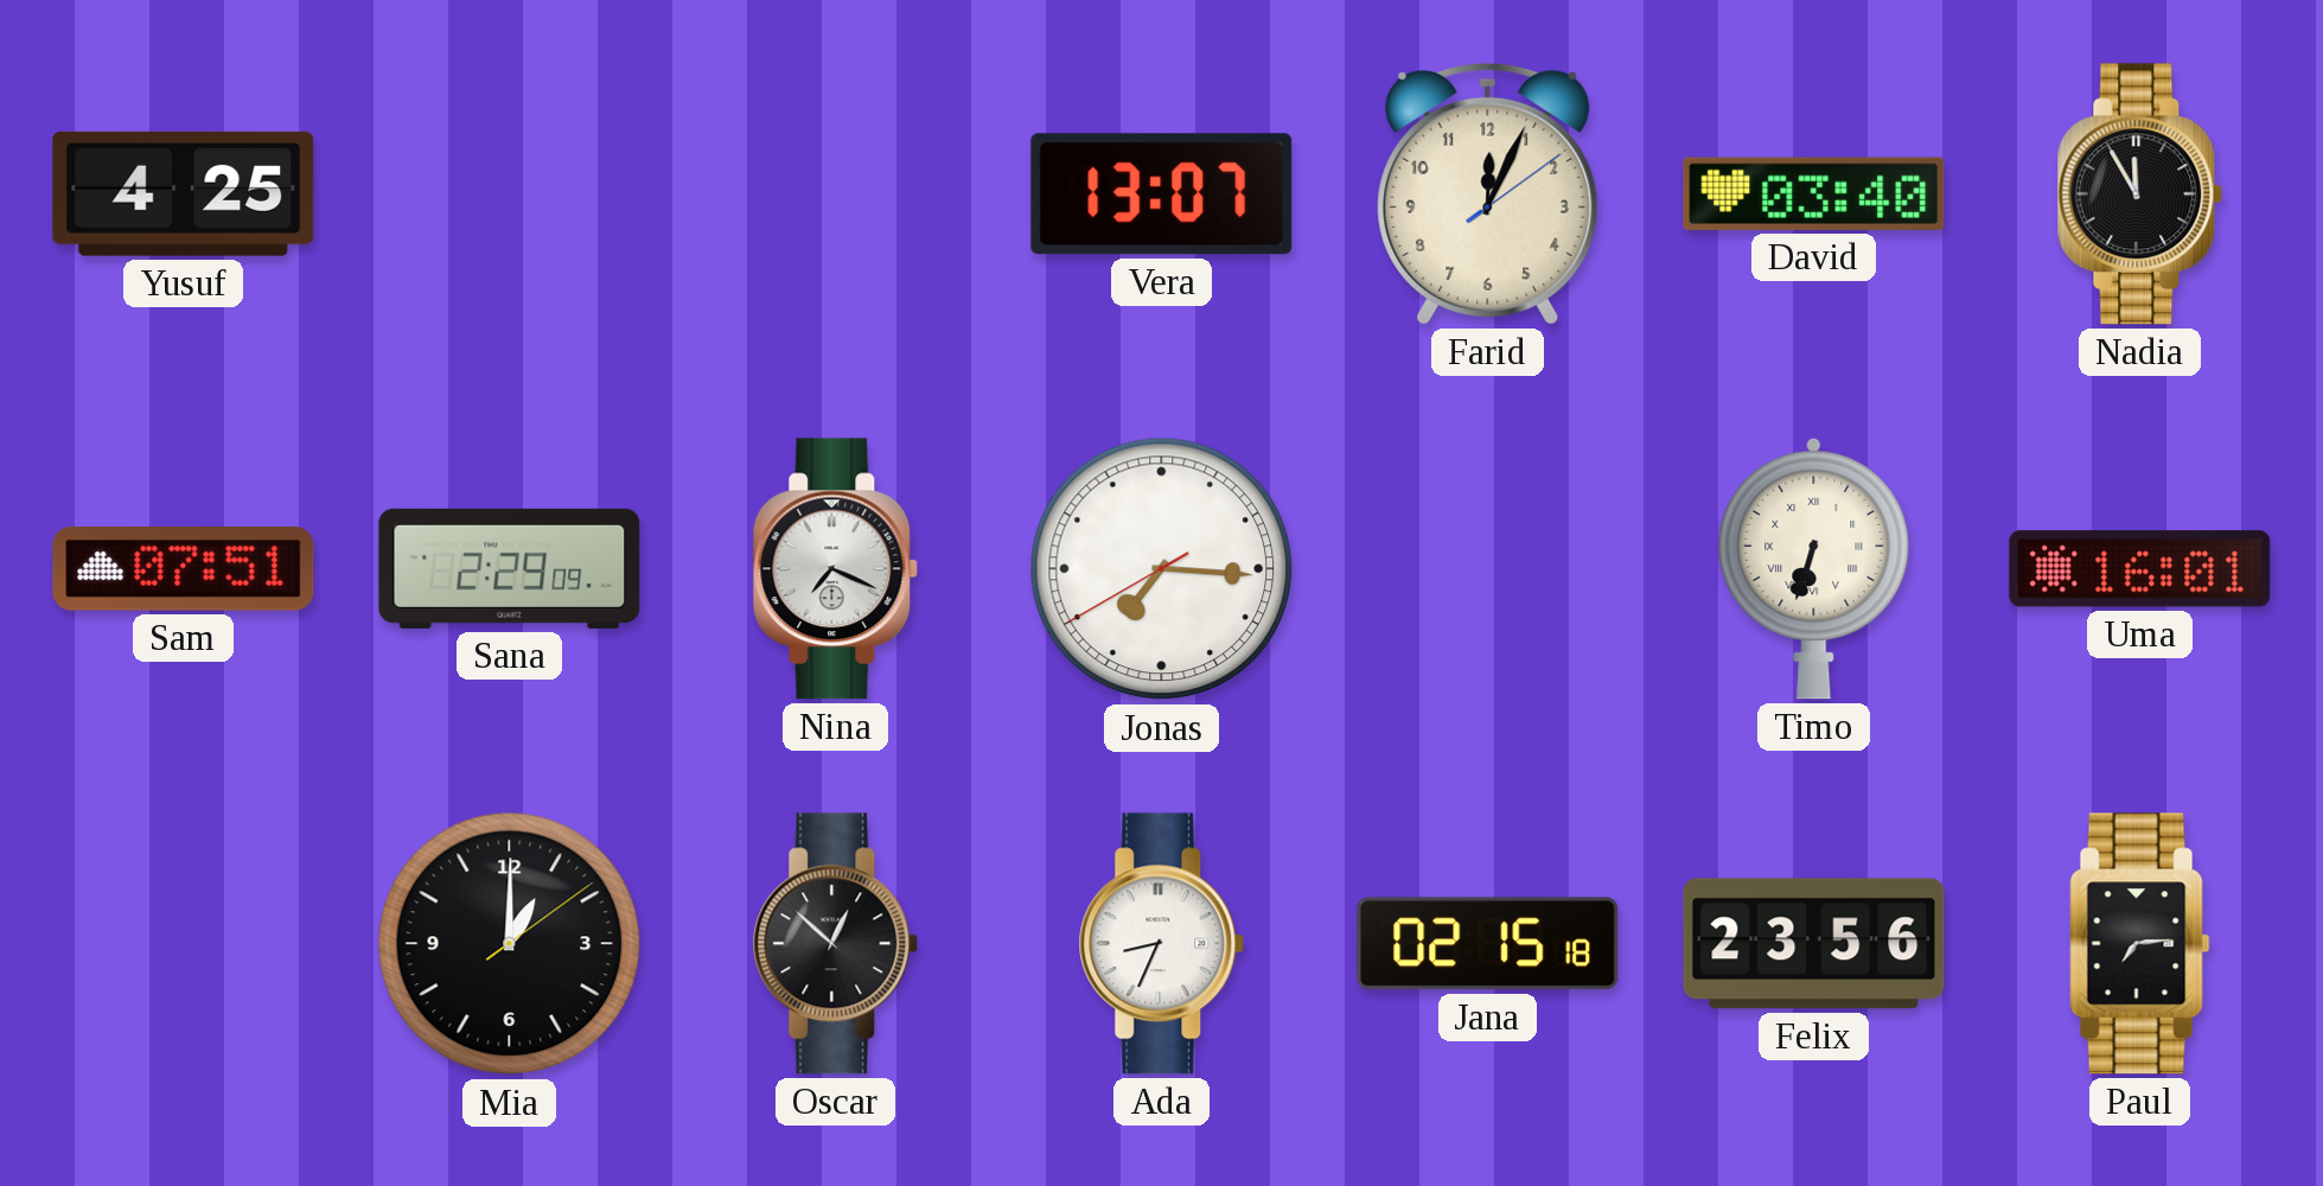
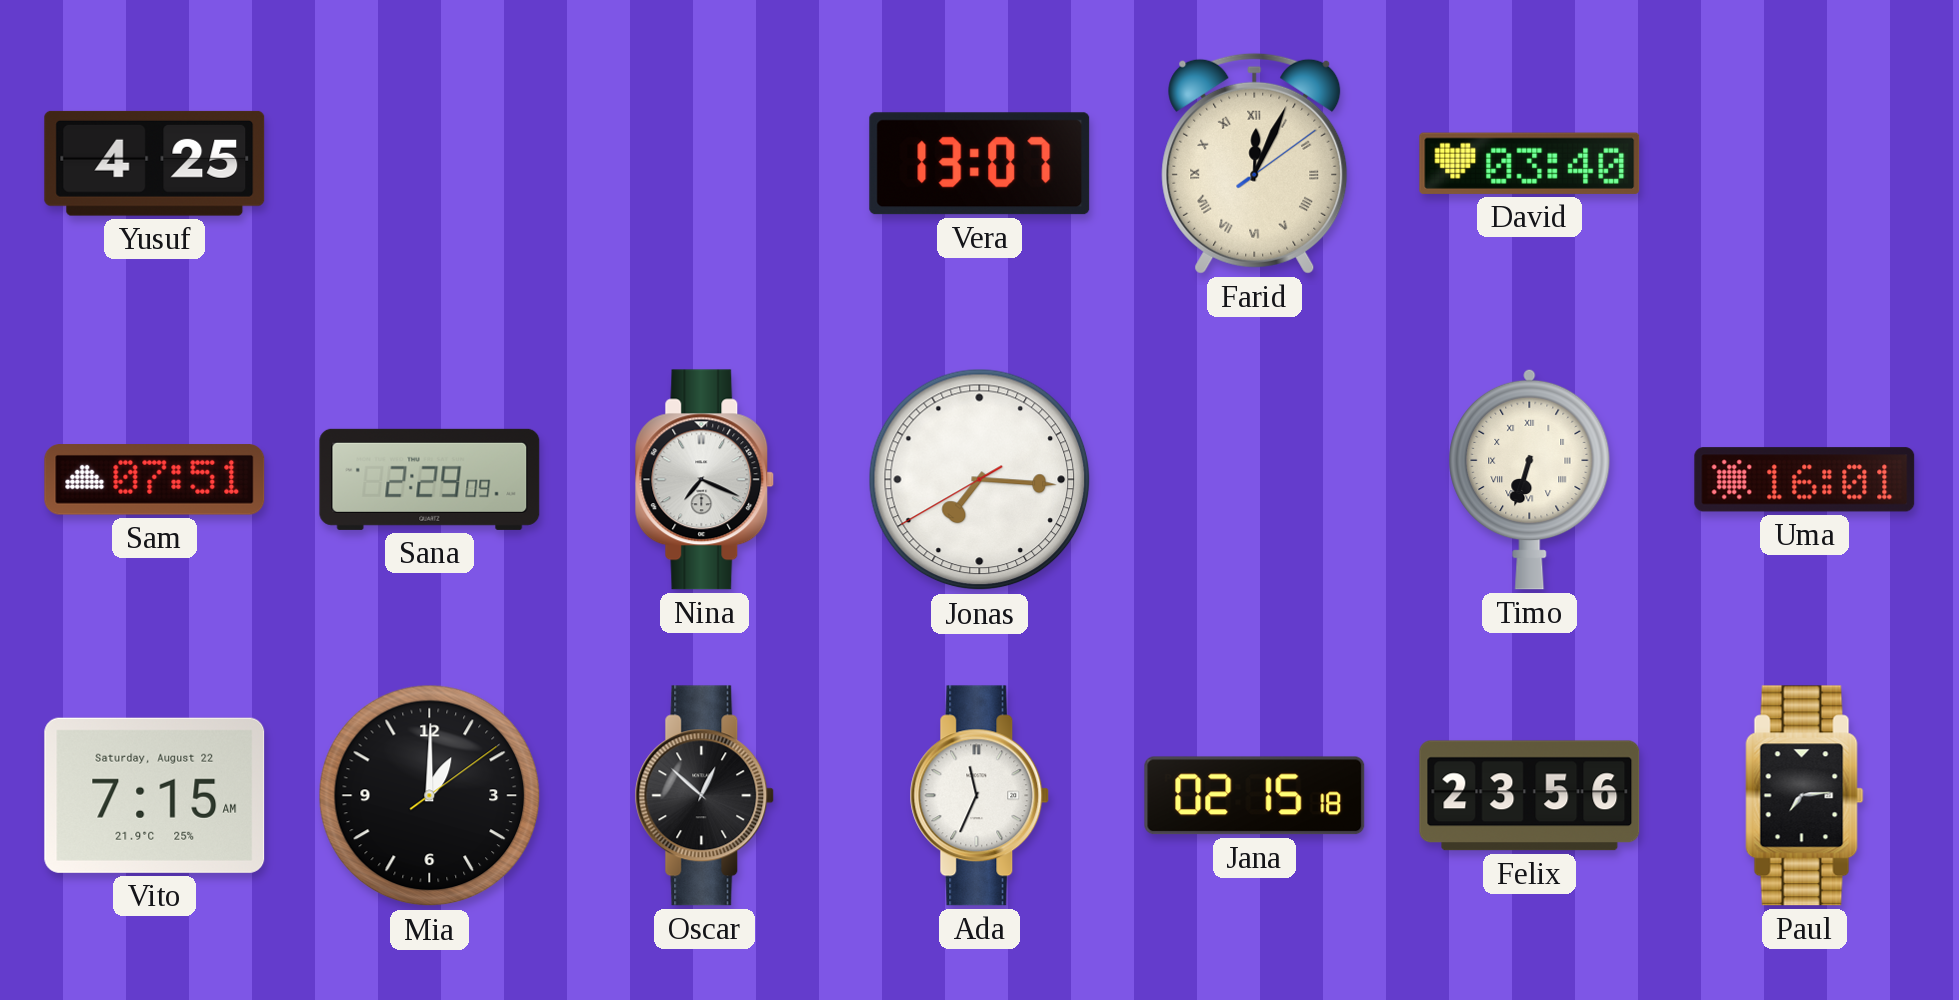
Farid numerals: Arabic -> Roman (1255, 163)
Nadia: 11:55 -> none (2140, 195)
Vito: none -> 7:15 (155, 795)
Ada: 8:34 -> 11:34 (980, 796)
